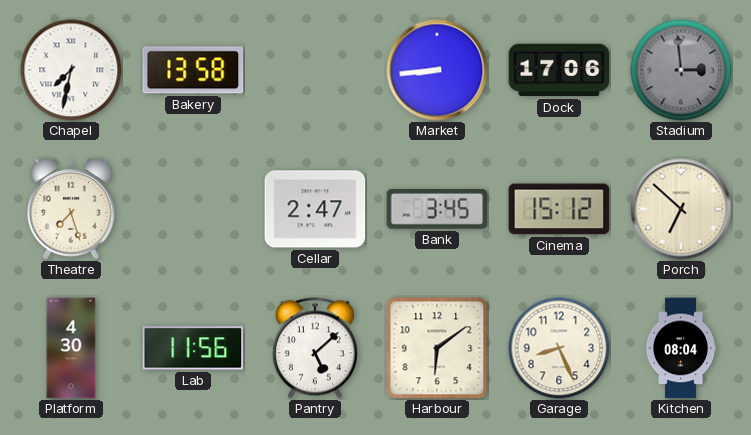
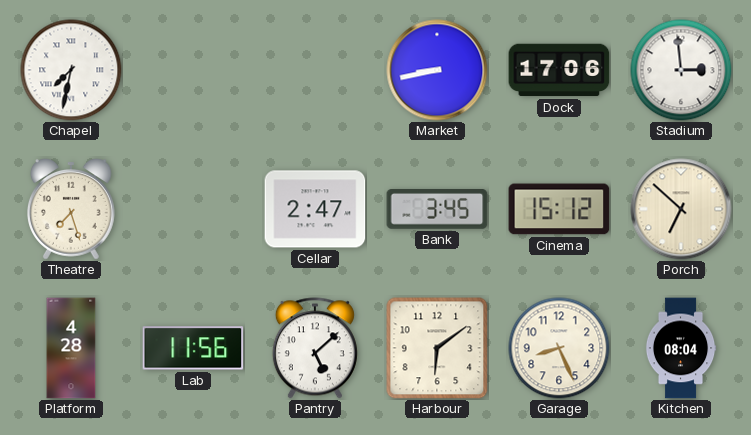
Bakery: 13:58 -> none (193, 70)
Market: 8:44 -> 8:43 (437, 70)
Stadium dial: grey -> white (681, 70)
Platform: 4:30 -> 4:28 (71, 348)
